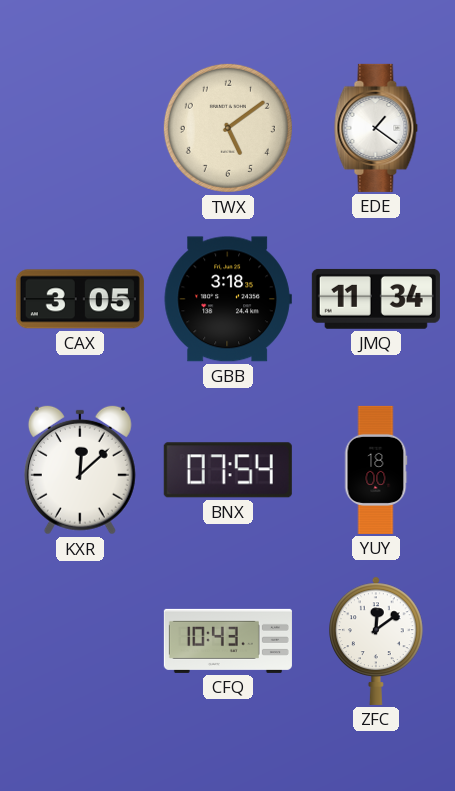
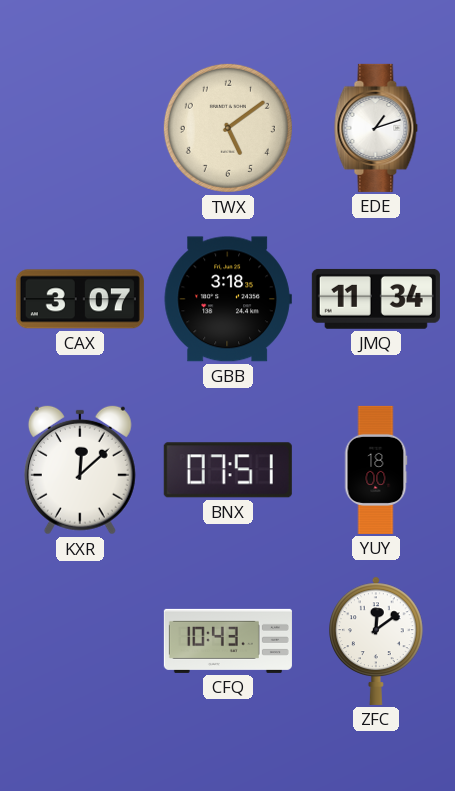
EDE: 1:21 -> 1:12 (376, 128)
CAX: 3:05 -> 3:07 (80, 299)
BNX: 07:54 -> 07:51 (228, 470)
